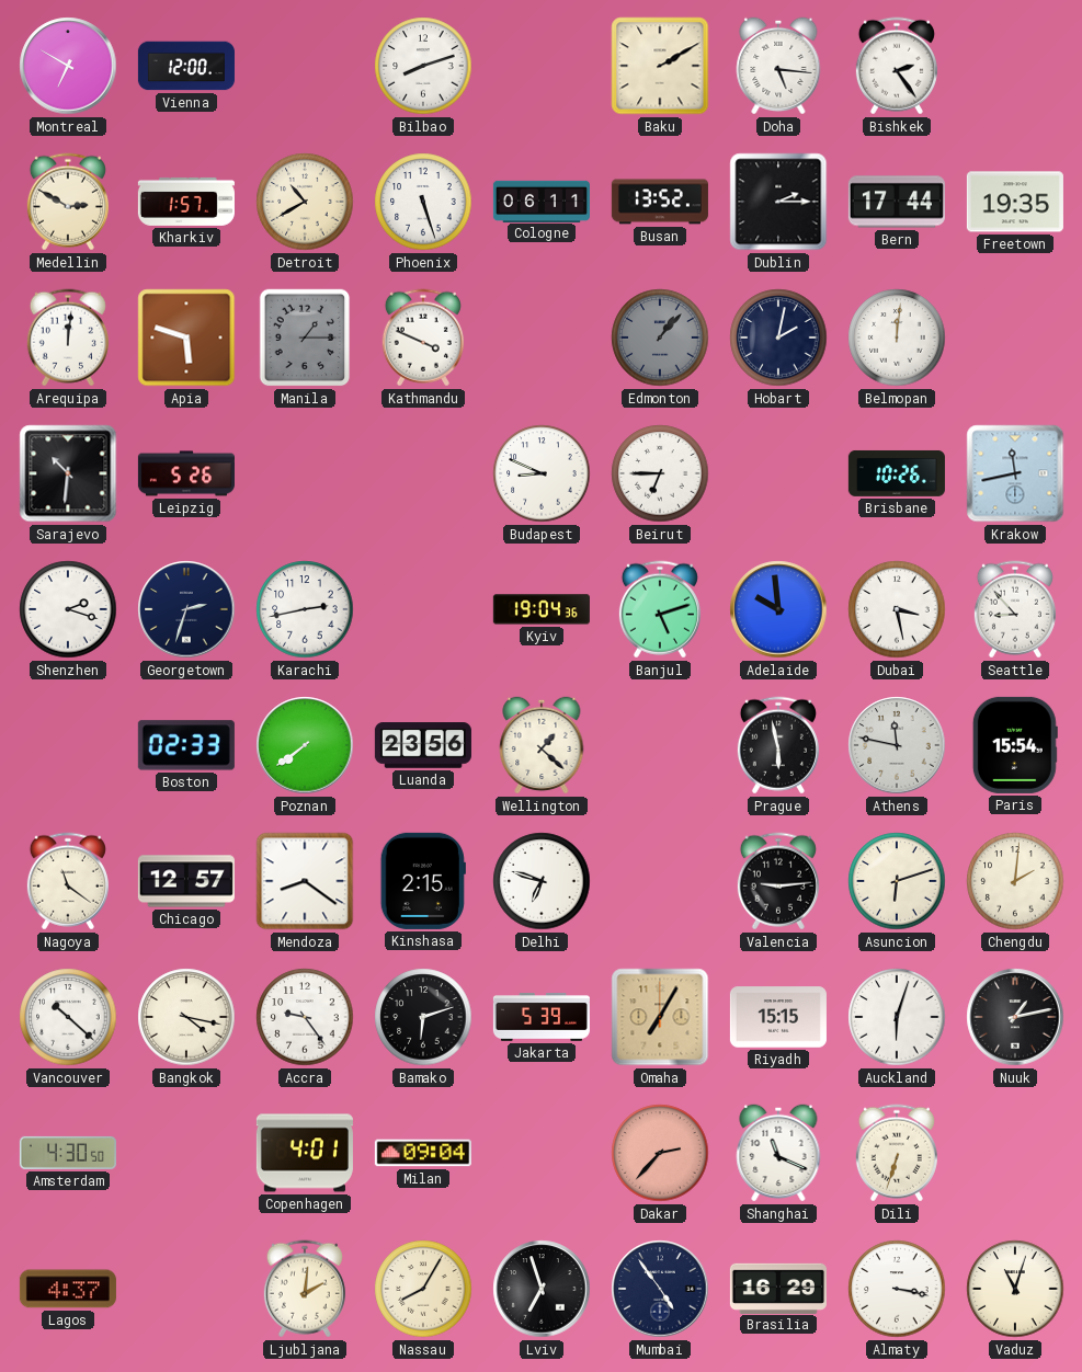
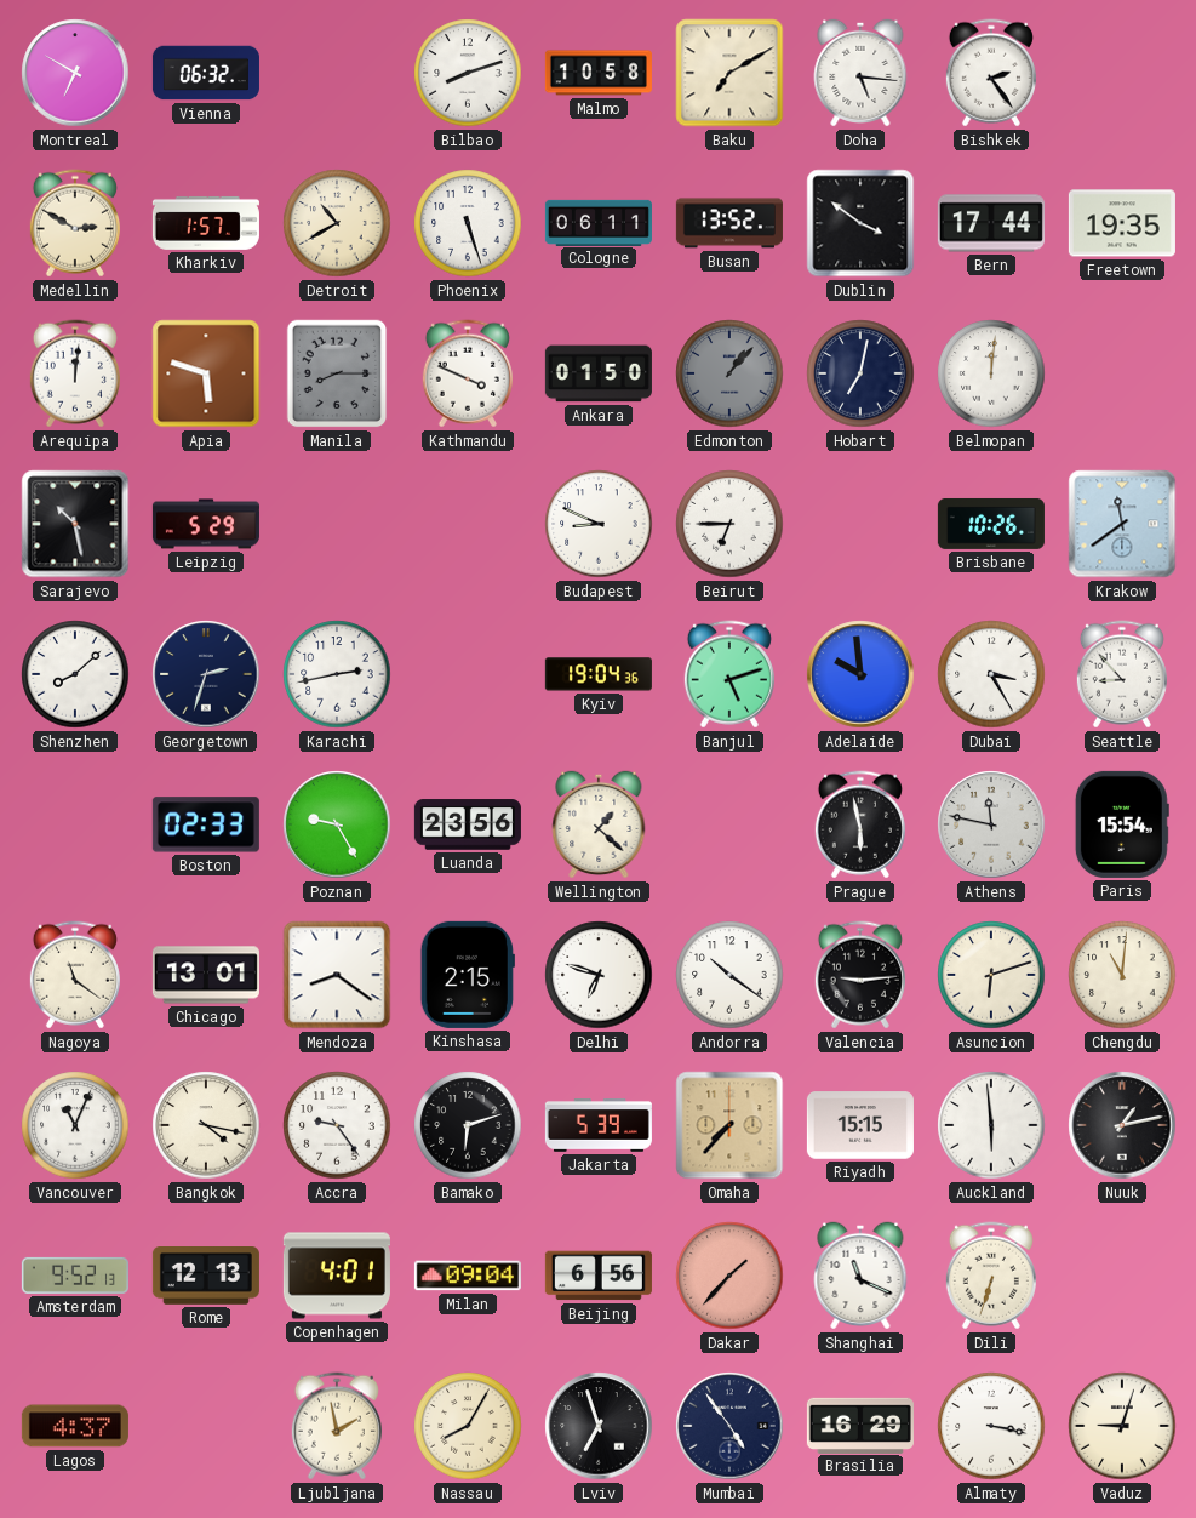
Vienna: 12:00 -> 06:32 (206, 73)
Malmo: none -> 10:58 (599, 73)
Baku: 2:10 -> 7:10 (729, 73)
Dublin: 2:15 -> 3:51 (860, 223)
Manila: 1:15 -> 8:15 (337, 373)
Ankara: none -> 01:50 (599, 373)
Hobart: 2:02 -> 7:02 (860, 373)
Sarajevo: 10:31 -> 10:28 (75, 524)
Leipzig: 5:26 -> 5:29 (206, 524)
Krakow: 11:43 -> 11:39 (1122, 524)
Shenzhen: 2:18 -> 8:08 (75, 674)
Dubai: 3:28 -> 3:25 (991, 674)
Poznan: 7:39 -> 9:25 (337, 824)
Chicago: 12:57 -> 13:01 (206, 975)
Andorra: none -> 10:21 (729, 975)
Chengdu: 2:01 -> 11:01 (1122, 975)
Vancouver: 10:22 -> 11:04 (75, 1125)
Omaha: 7:05 -> 7:37 (729, 1125)
Auckland: 6:03 -> 5:59 (991, 1125)
Amsterdam: 4:30 -> 9:52 (75, 1276)
Rome: none -> 12:13 (206, 1276)
Beijing: none -> 6:56 (599, 1276)
Dakar: 2:37 -> 1:37 (729, 1276)
Ljubljana: 2:01 -> 1:58 (337, 1426)
Vaduz: 11:03 -> 9:03 (1122, 1426)
